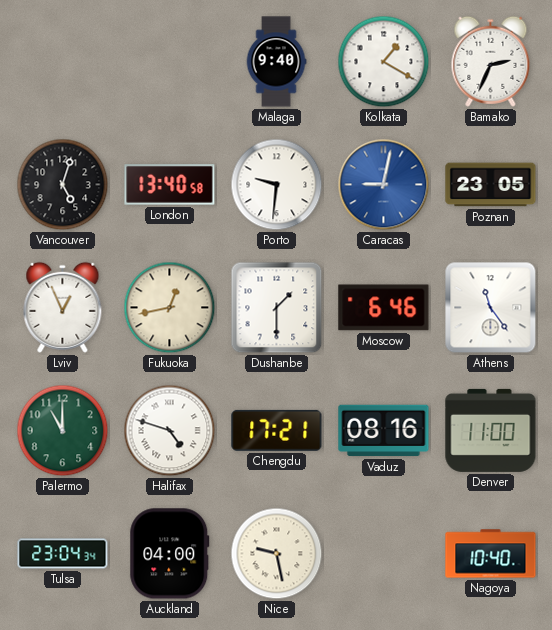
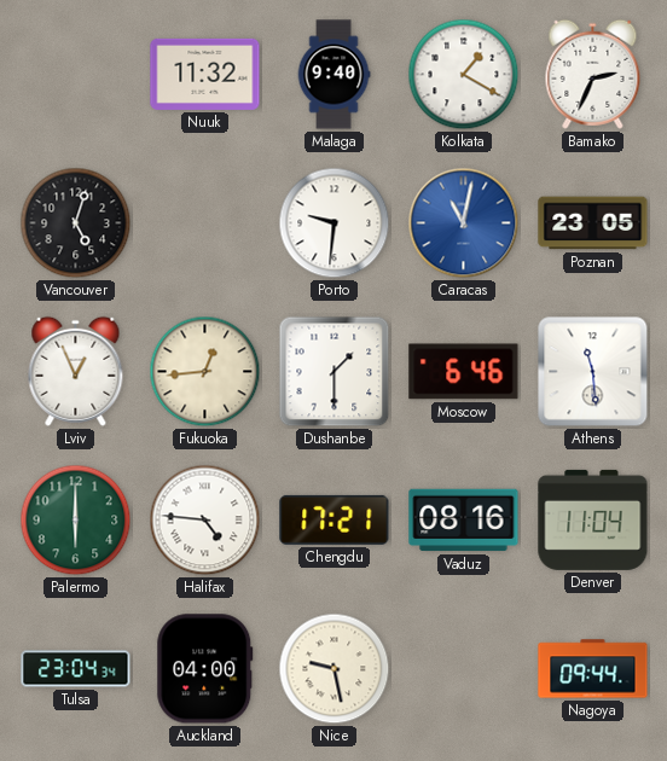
Nuuk: none -> 11:32 (205, 74)
London: 13:40 -> none (170, 185)
Caracas: 9:02 -> 11:02 (464, 223)
Fukuoka: 12:43 -> 12:44 (205, 372)
Athens: 11:24 -> 11:29 (593, 372)
Palermo: 11:00 -> 6:00 (76, 521)
Halifax: 4:48 -> 4:46 (205, 521)
Denver: 11:00 -> 11:04 (593, 519)
Nagoya: 10:40 -> 09:44 (593, 669)
